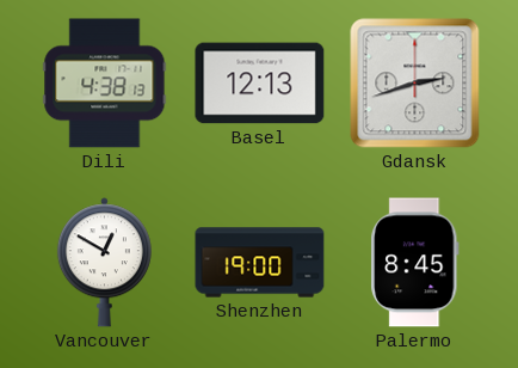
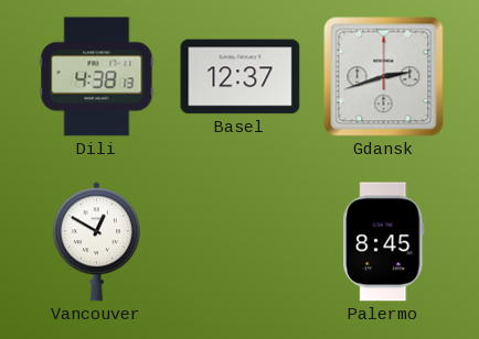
Basel: 12:13 -> 12:37 (241, 77)
Shenzhen: 19:00 -> none (260, 263)
